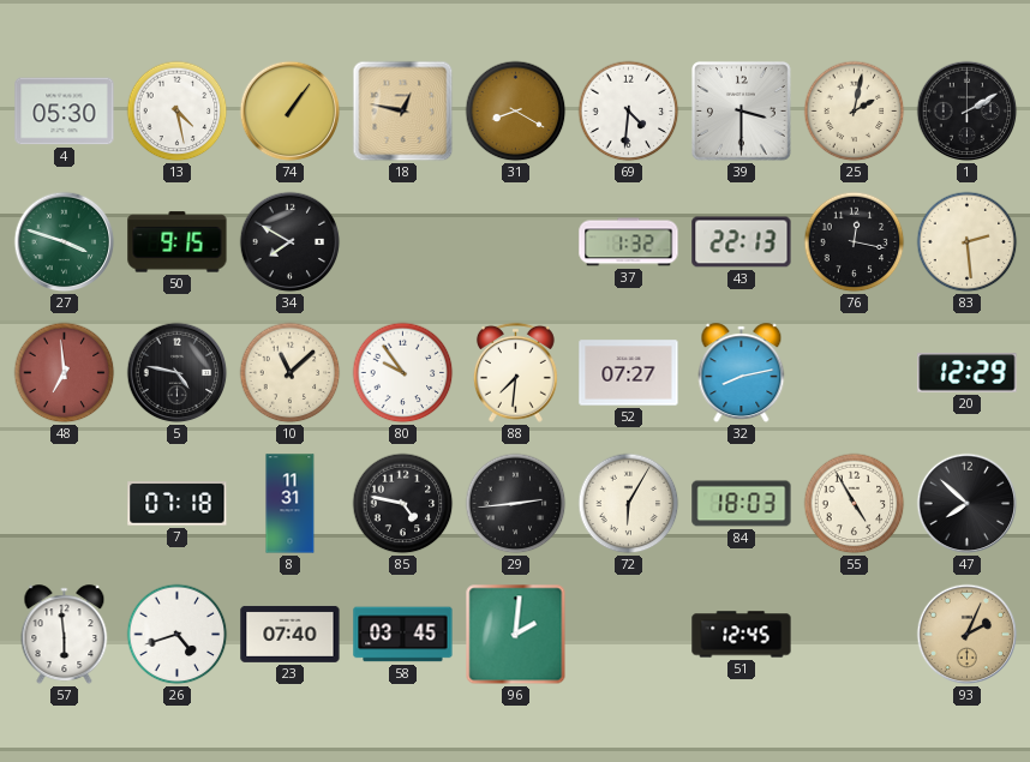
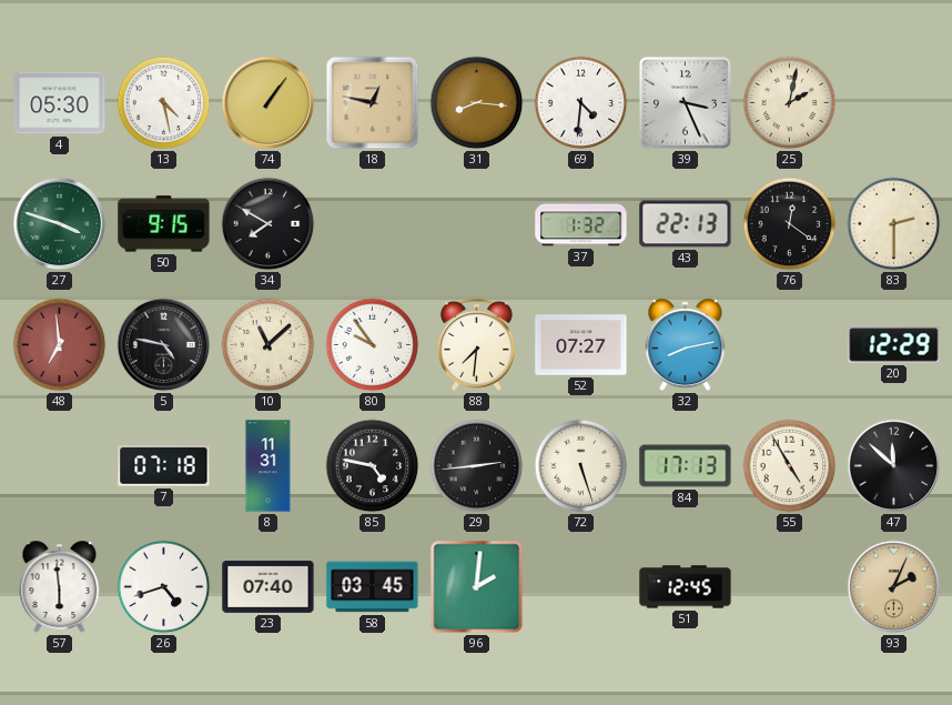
31: 8:20 -> 8:16 (477, 103)
39: 3:30 -> 3:26 (686, 103)
1: 2:10 -> none (968, 112)
76: 12:17 -> 12:21 (790, 224)
83: 2:29 -> 2:30 (894, 224)
72: 6:05 -> 5:27 (581, 466)
84: 18:03 -> 17:13 (686, 466)
47: 7:52 -> 11:52 (894, 466)
